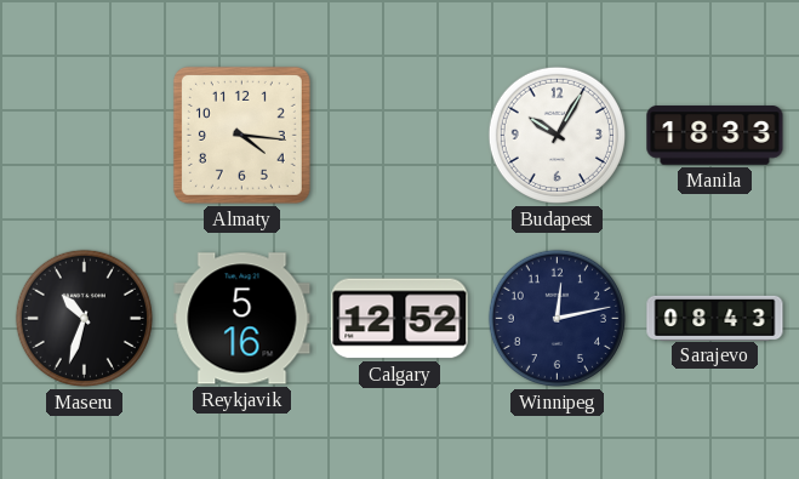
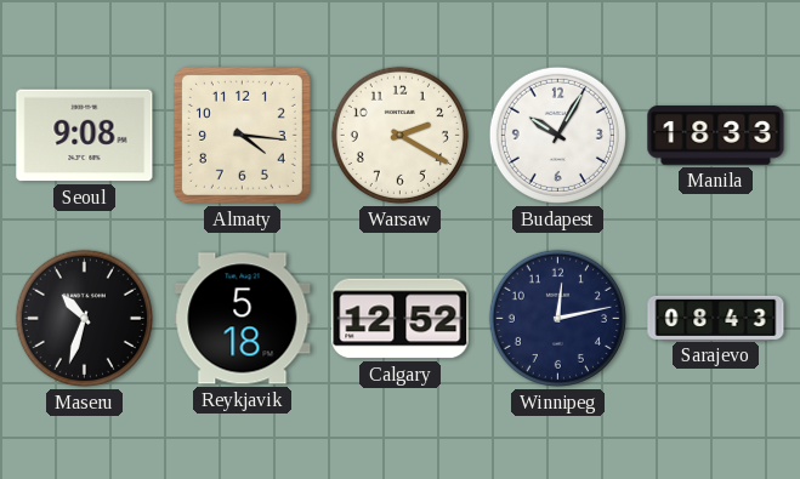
Seoul: none -> 9:08 (85, 136)
Warsaw: none -> 2:20 (399, 135)
Reykjavik: 5:16 -> 5:18 (243, 319)
